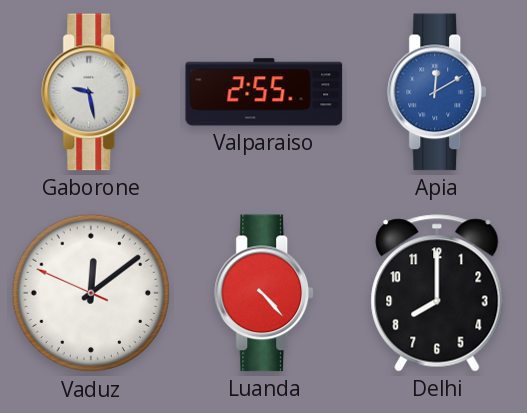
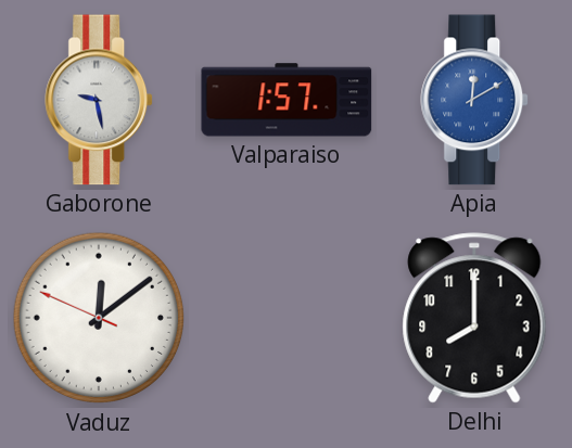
Valparaiso: 2:55 -> 1:57 (287, 100)
Luanda: 4:23 -> none (265, 293)
